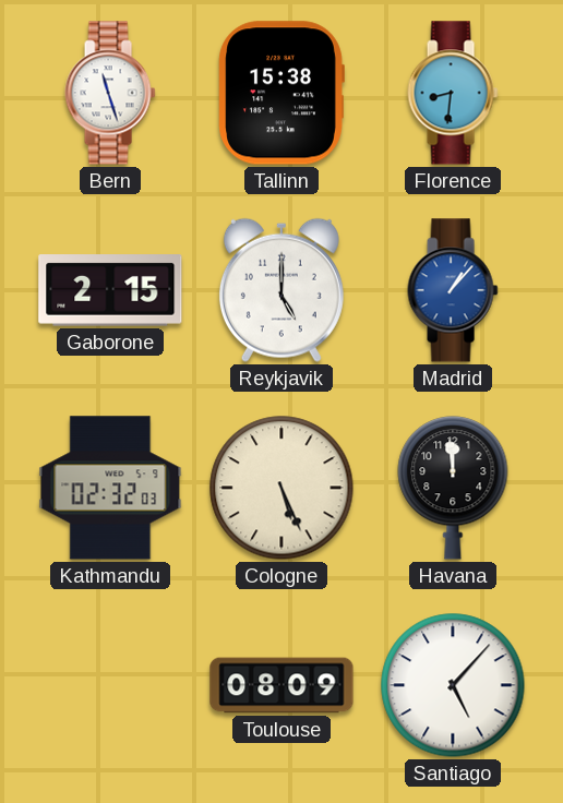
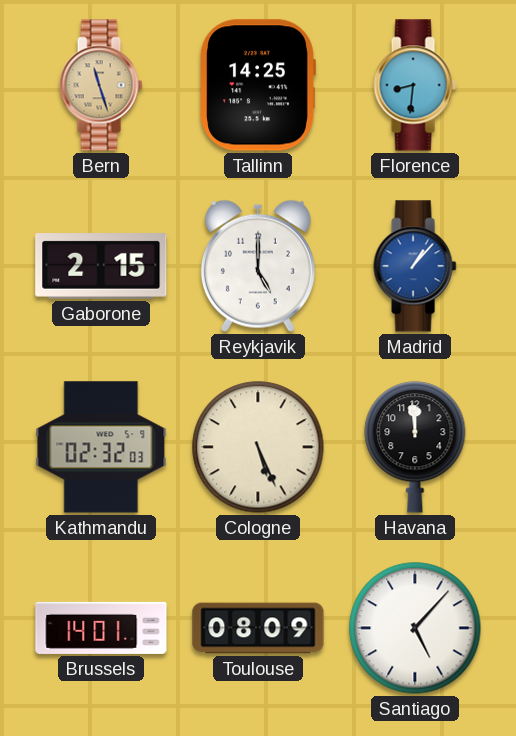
Bern dial: white -> champagne (101, 85)
Tallinn: 15:38 -> 14:25 (258, 85)
Brussels: none -> 14:01 (101, 628)
